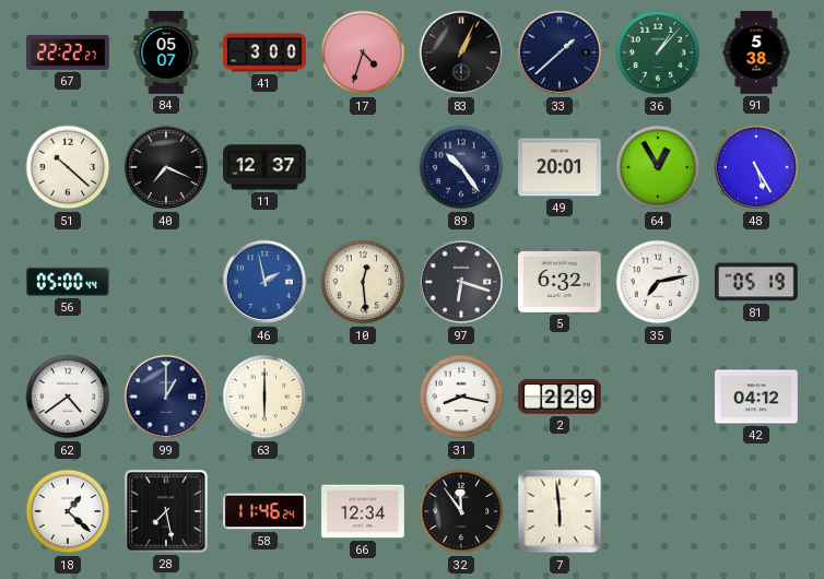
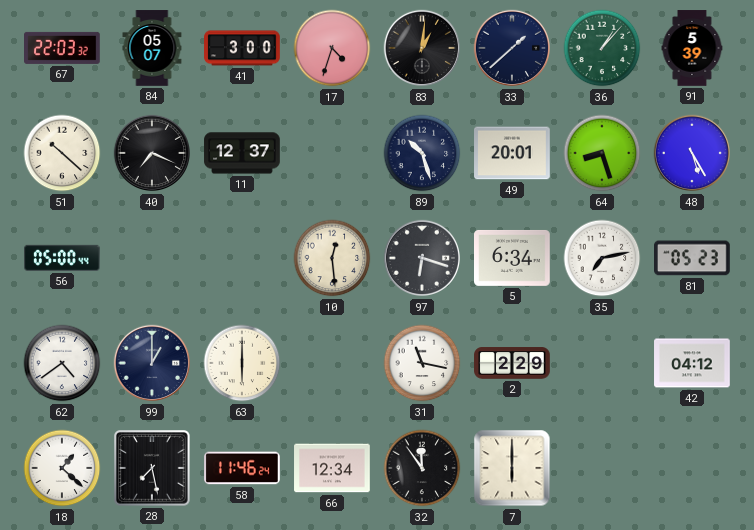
67: 22:22 -> 22:03 (63, 48)
83: 1:04 -> 1:01 (422, 48)
91: 5:38 -> 5:39 (692, 48)
89: 10:24 -> 10:27 (422, 153)
64: 12:55 -> 8:27 (602, 153)
46: 1:58 -> none (264, 282)
5: 6:32 -> 6:34 (513, 258)
81: 05:19 -> 05:23 (693, 258)
31: 8:17 -> 11:17 (422, 363)
7: 5:59 -> 6:00 (512, 468)
